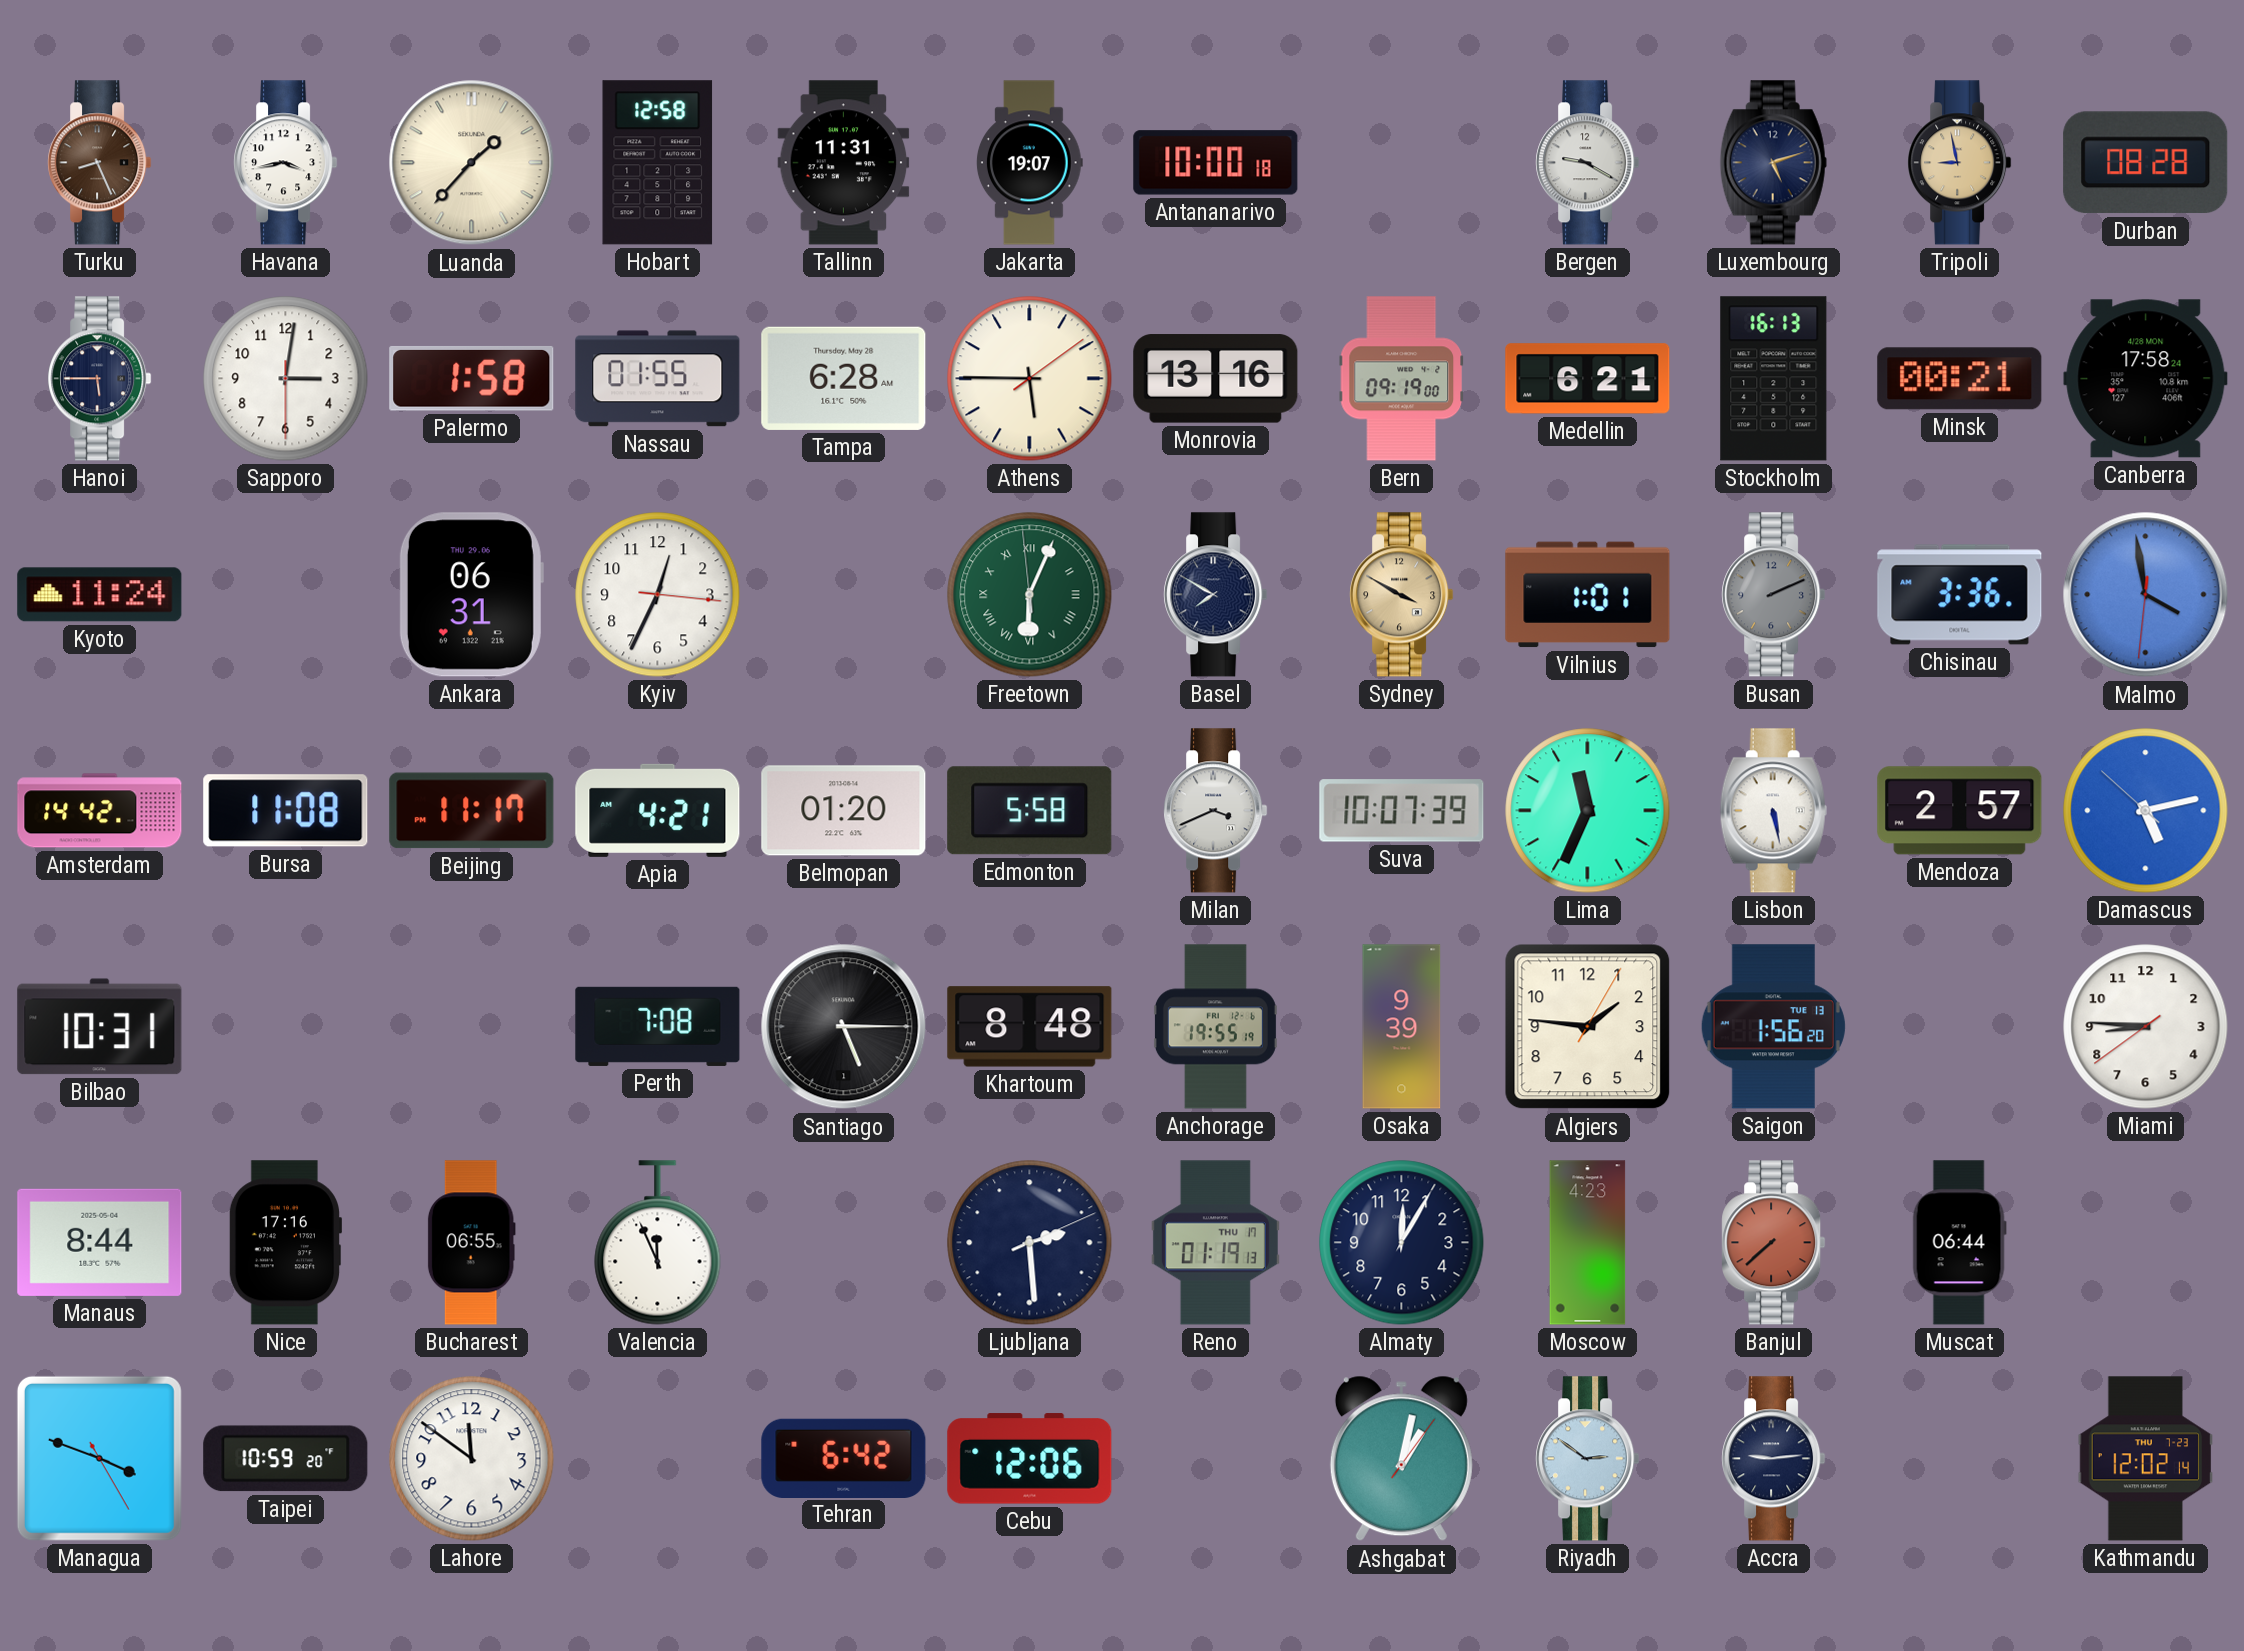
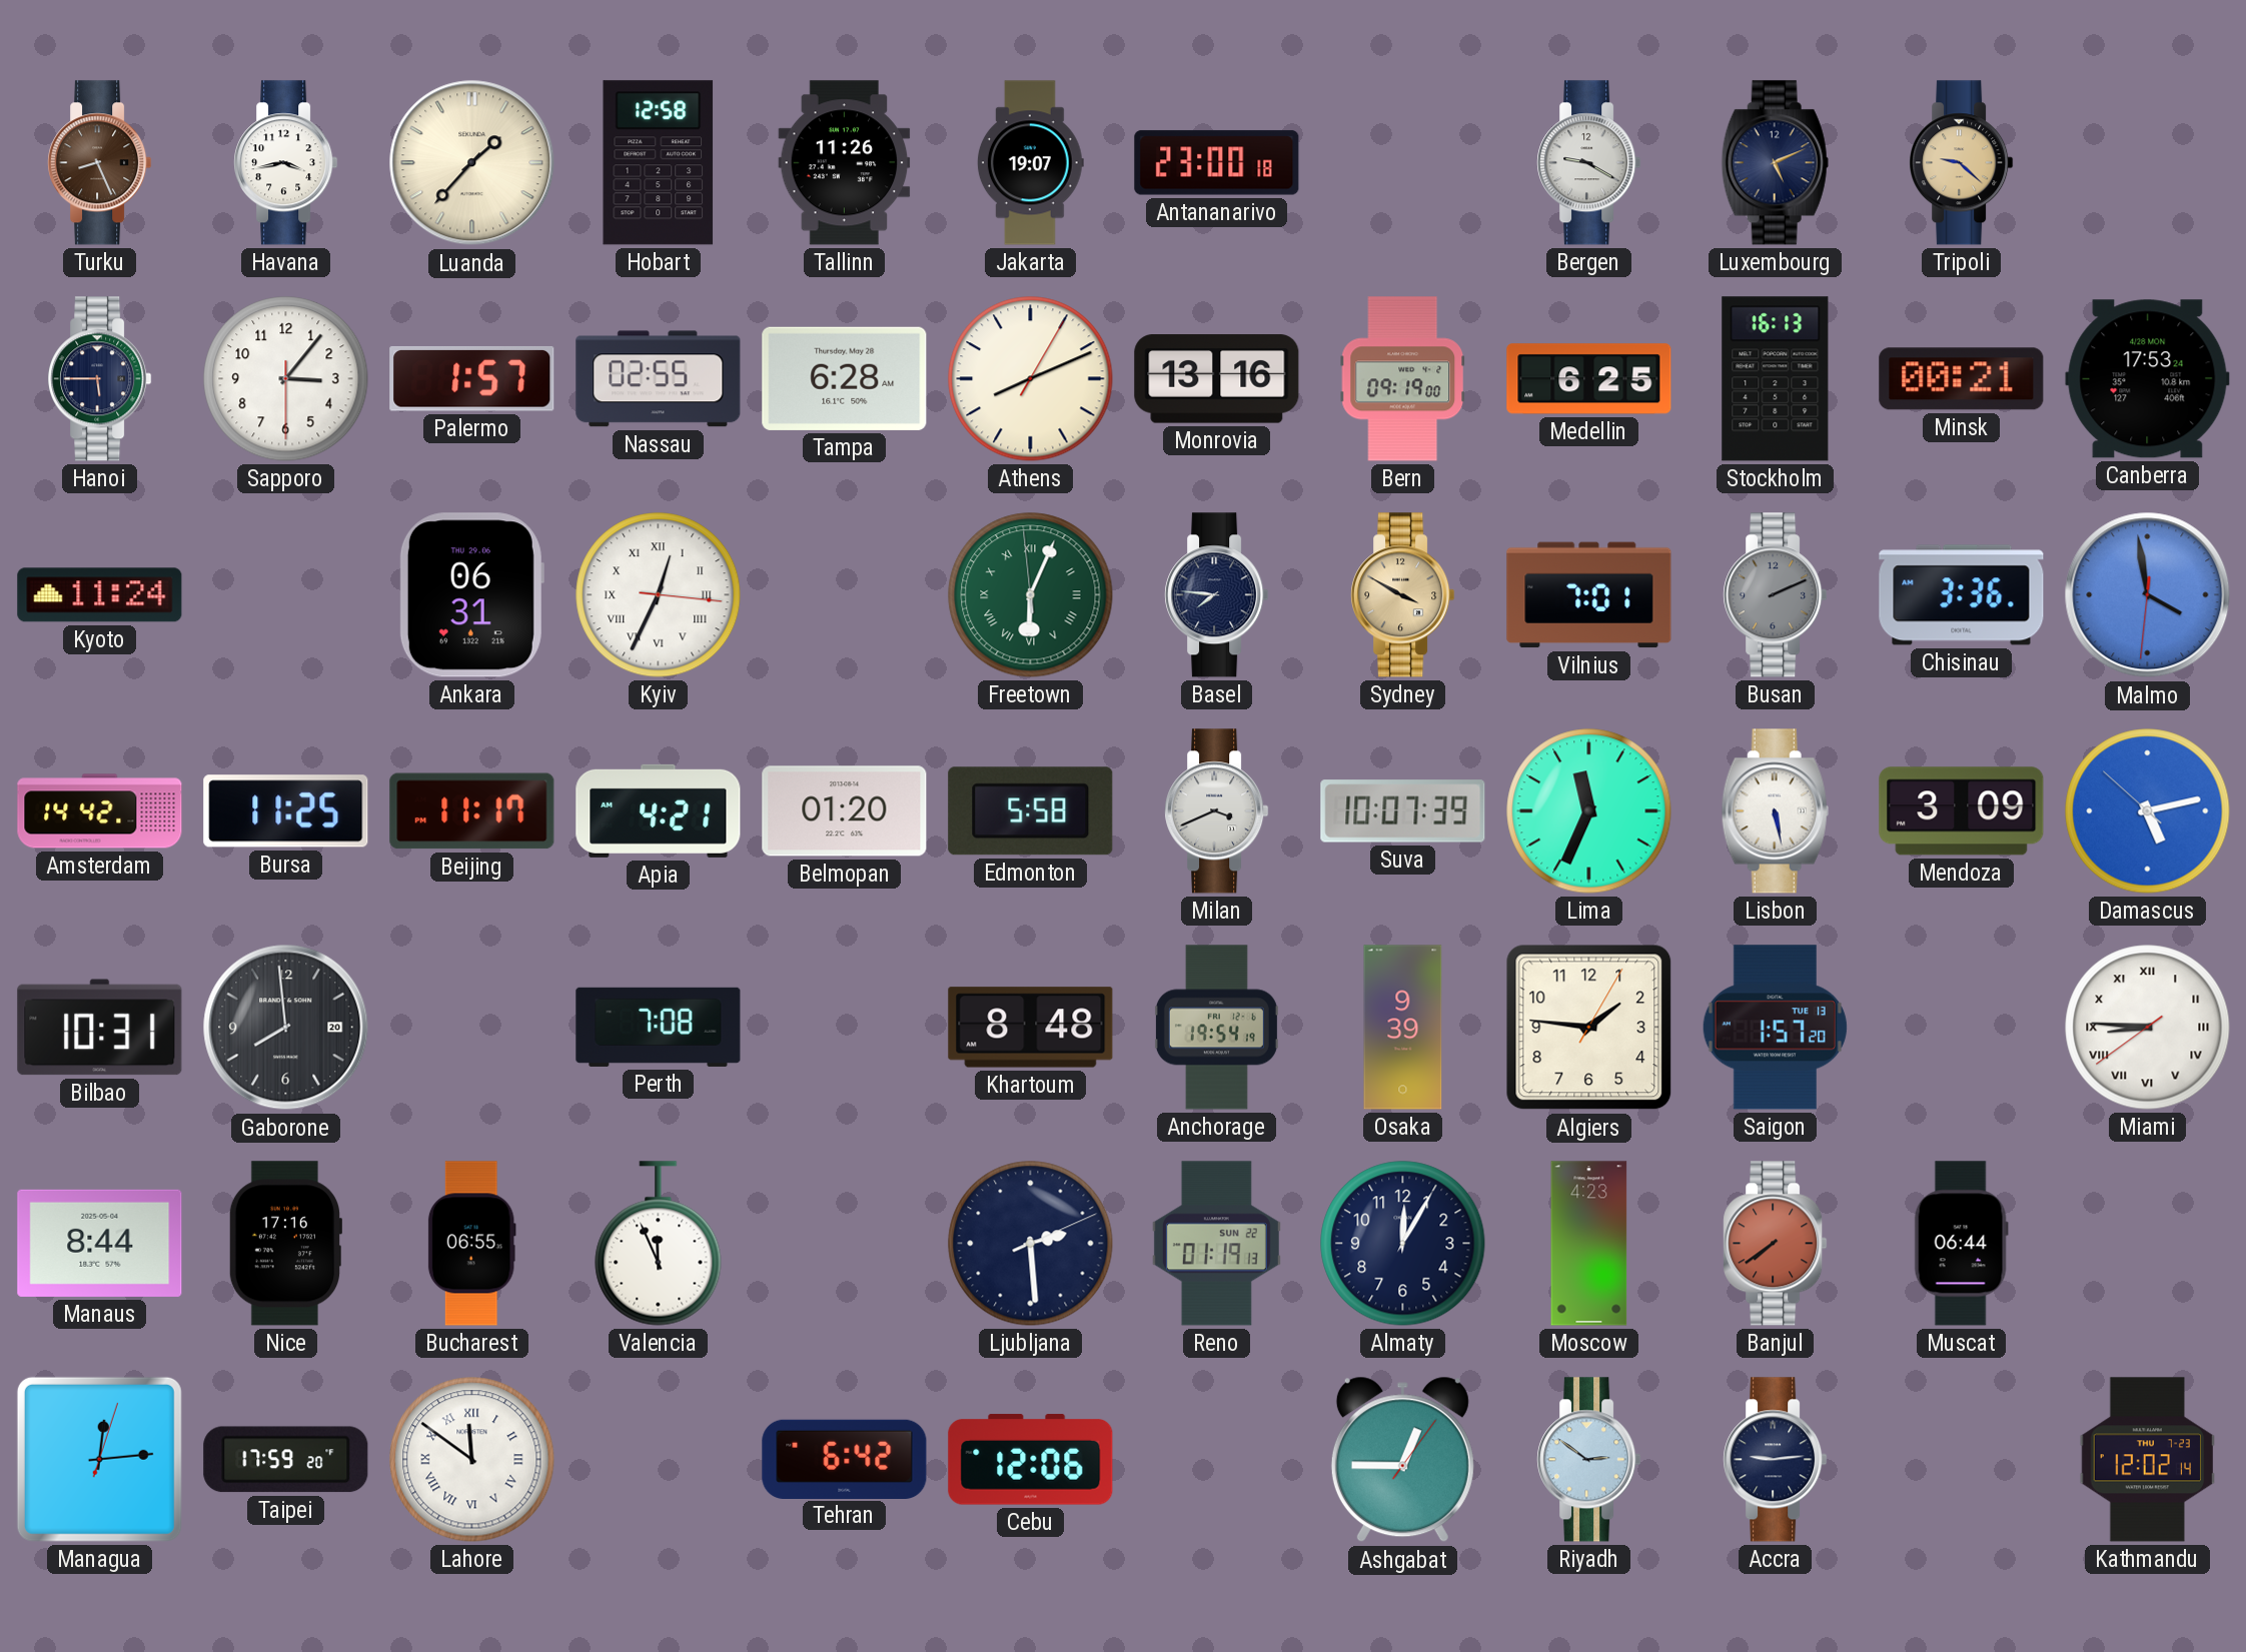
Tallinn: 11:31 -> 11:26 (845, 163)
Antananarivo: 10:00 -> 23:00 (1217, 163)
Luxembourg: 5:12 -> 5:11 (1775, 163)
Tripoli: 8:58 -> 9:22 (1962, 163)
Durban: 08:28 -> none (2146, 163)
Sapporo: 3:01 -> 3:06 (286, 379)
Palermo: 1:58 -> 1:57 (472, 378)
Nassau: 01:55 -> 02:55 (659, 379)
Athens: 5:45 -> 8:11 (1031, 379)
Medellin: 6:21 -> 6:25 (1589, 379)
Canberra: 17:58 -> 17:53 (2148, 379)
Kyiv numerals: Arabic -> Roman (659, 595)
Basel: 7:50 -> 7:46 (1217, 595)
Vilnius: 1:01 -> 7:01 (1589, 595)
Bursa: 11:08 -> 11:25 (286, 811)
Mendoza: 2:57 -> 3:09 (1962, 811)
Gaborone: none -> 7:59 (286, 1028)
Santiago: 5:15 -> none (844, 1027)
Anchorage: 19:55 -> 19:54 (1216, 1028)
Saigon: 1:56 -> 1:57 (1775, 1028)
Miami numerals: Arabic -> Roman (2148, 1028)
Reno date: THU 17 -> SUN 22 (1216, 1244)
Banjul: 7:38 -> 7:39 (1776, 1244)
Managua: 3:48 -> 12:14 (99, 1459)
Taipei: 10:59 -> 17:59 (286, 1460)
Lahore numerals: Arabic -> Roman (472, 1460)
Ashgabat: 1:02 -> 12:45 (1402, 1460)
